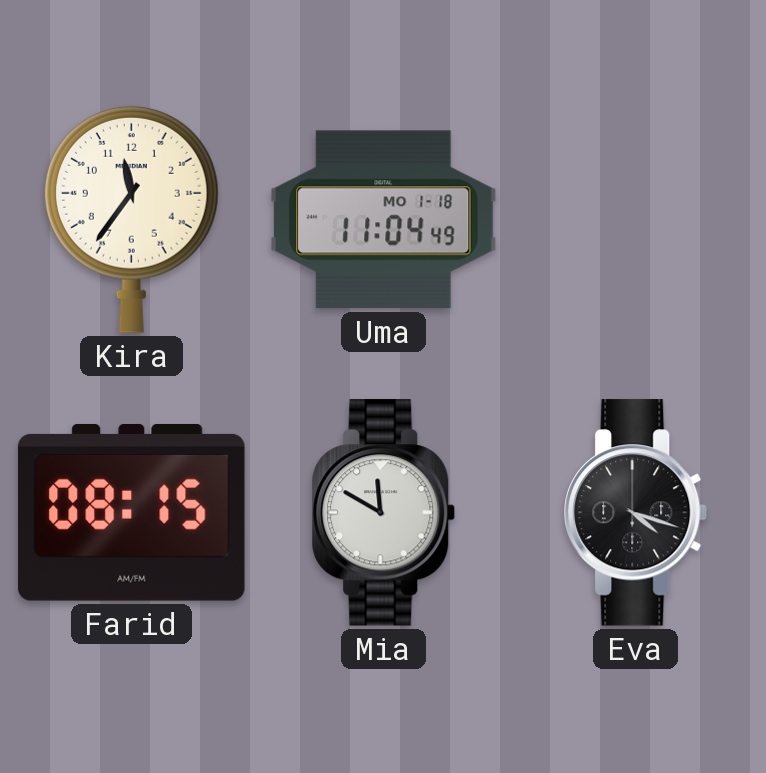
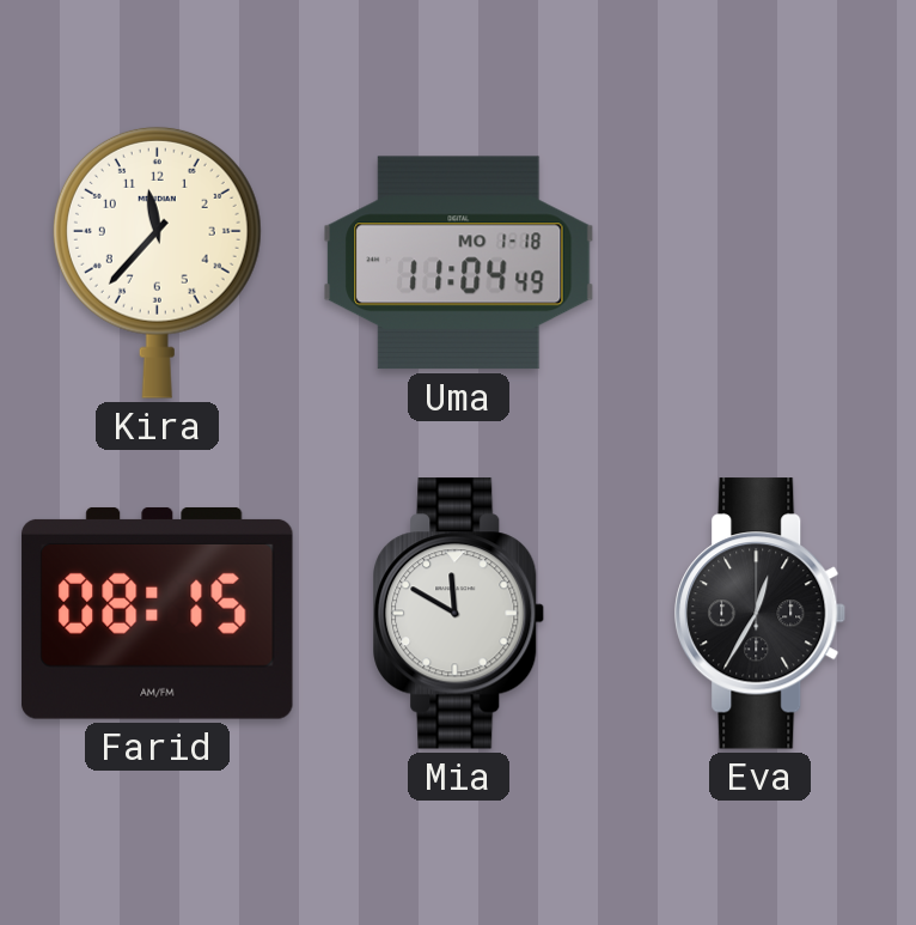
Kira: 11:36 -> 11:37 (157, 262)
Eva: 4:18 -> 12:35 (761, 614)
